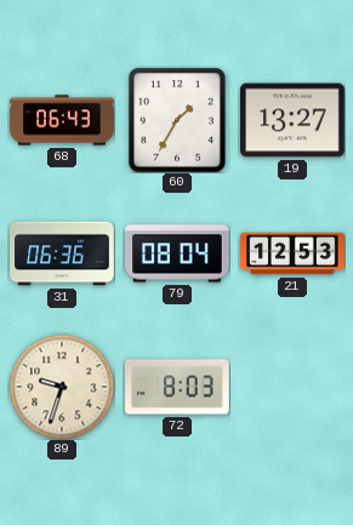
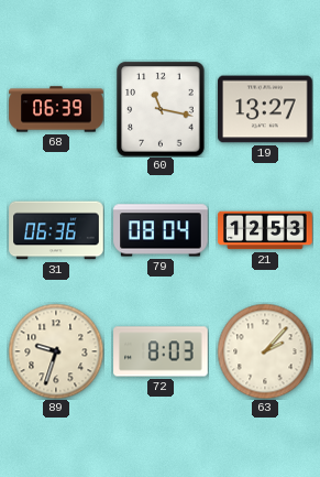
68: 06:43 -> 06:39 (56, 109)
60: 1:35 -> 11:17 (161, 109)
63: none -> 2:07 (265, 351)
